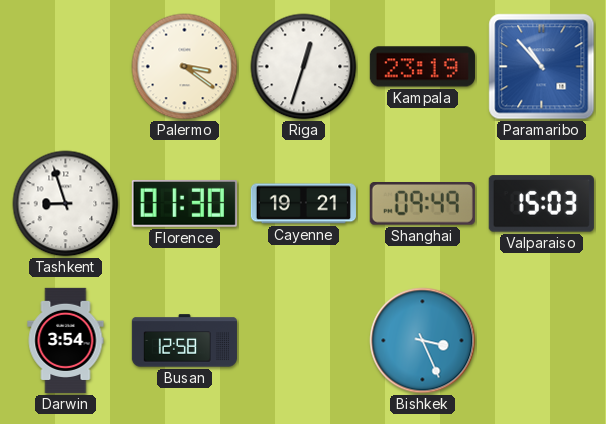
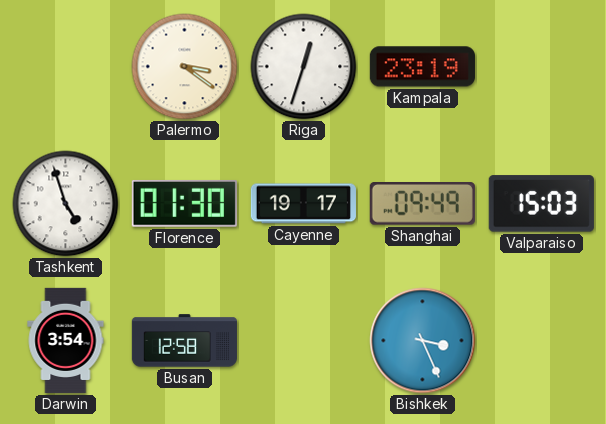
Paramaribo: 10:53 -> none (542, 67)
Tashkent: 8:57 -> 4:57 (66, 204)
Cayenne: 19:21 -> 19:17 (303, 204)
